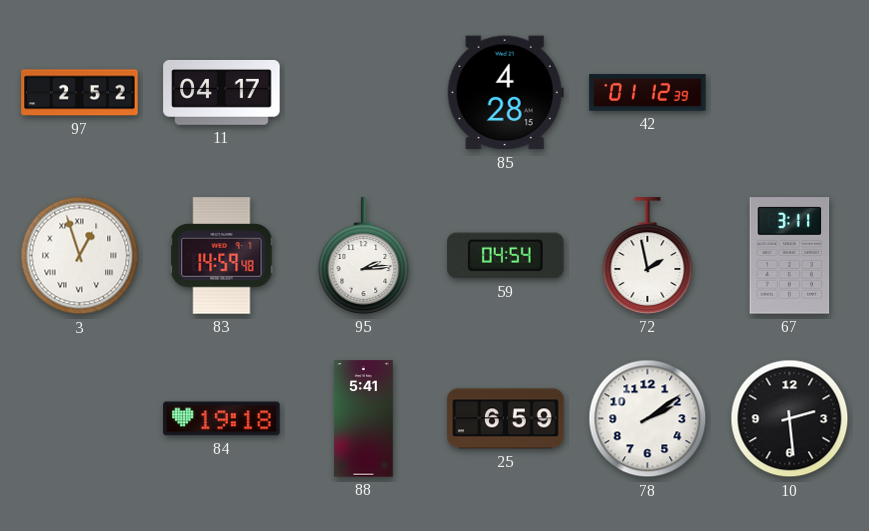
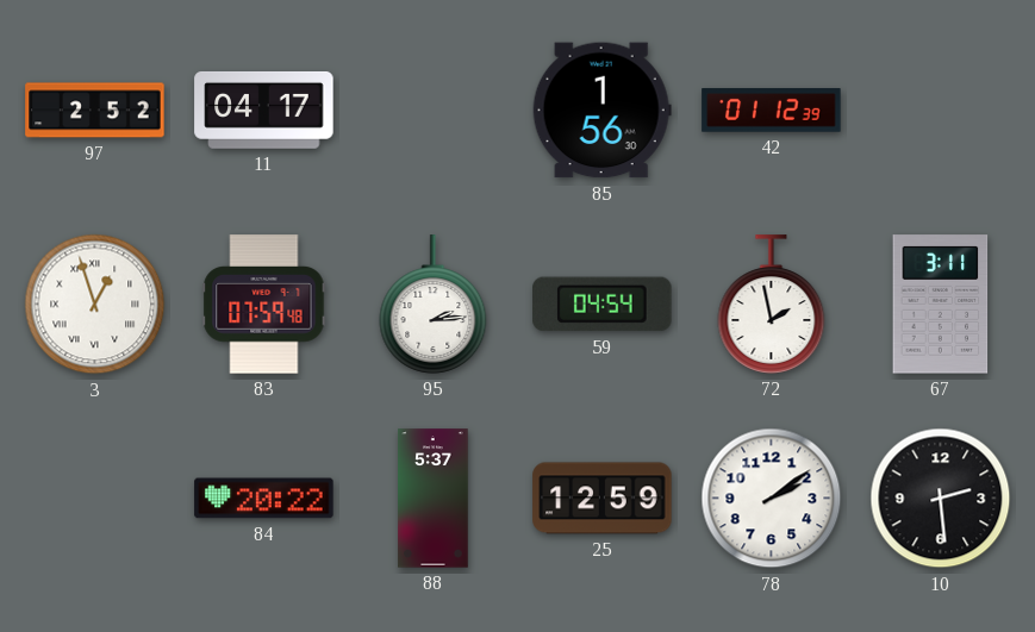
85: 4:28 -> 1:56 (601, 111)
83: 14:59 -> 07:59 (264, 305)
84: 19:18 -> 20:22 (264, 499)
88: 5:41 -> 5:37 (434, 499)
25: 6:59 -> 12:59 (603, 499)
